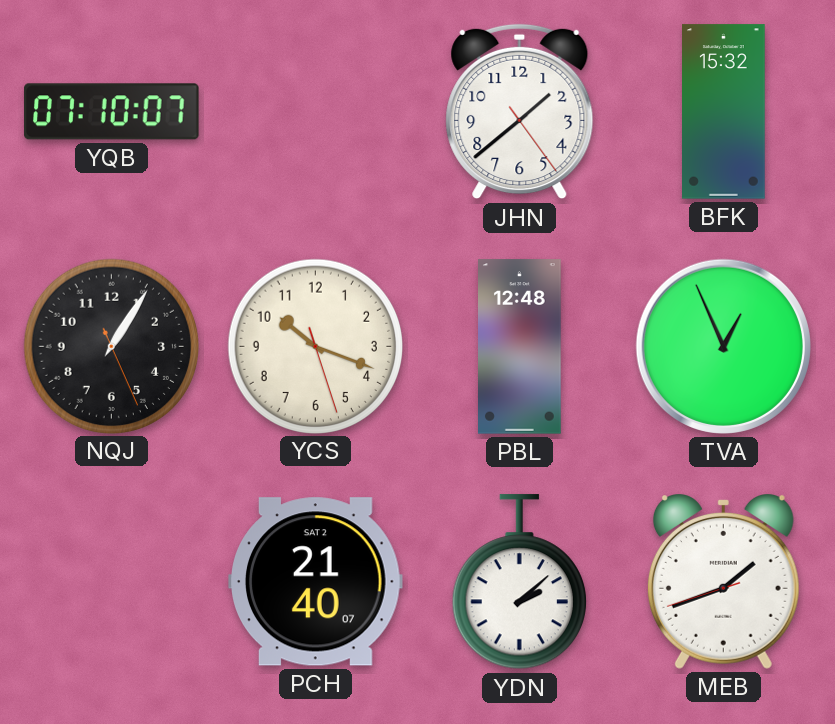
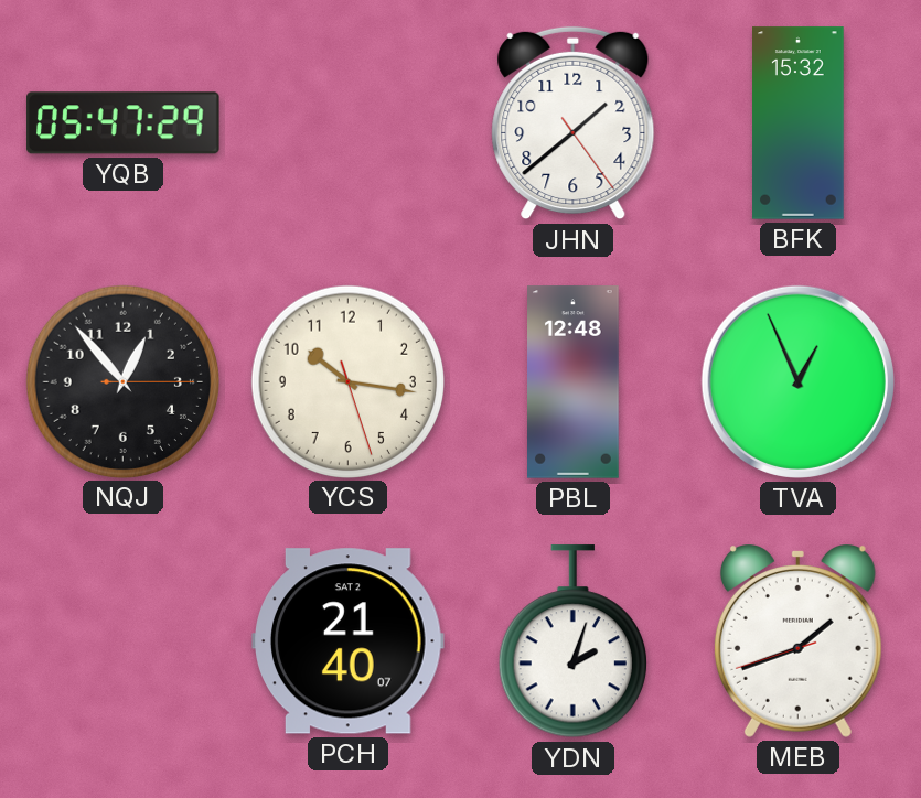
YQB: 07:10 -> 05:47 (124, 123)
NQJ: 1:05 -> 12:53 (122, 381)
YCS: 10:18 -> 10:16 (347, 381)
YDN: 2:08 -> 2:03 (572, 641)
